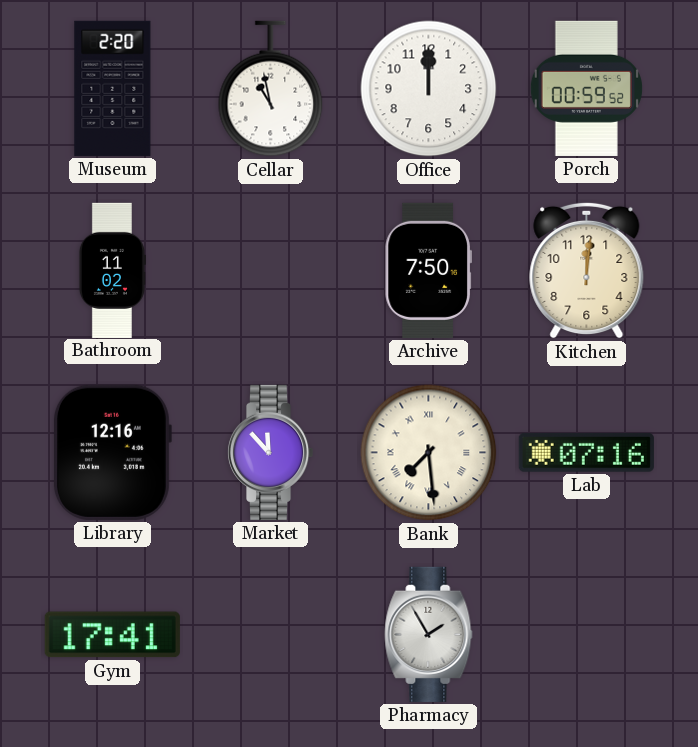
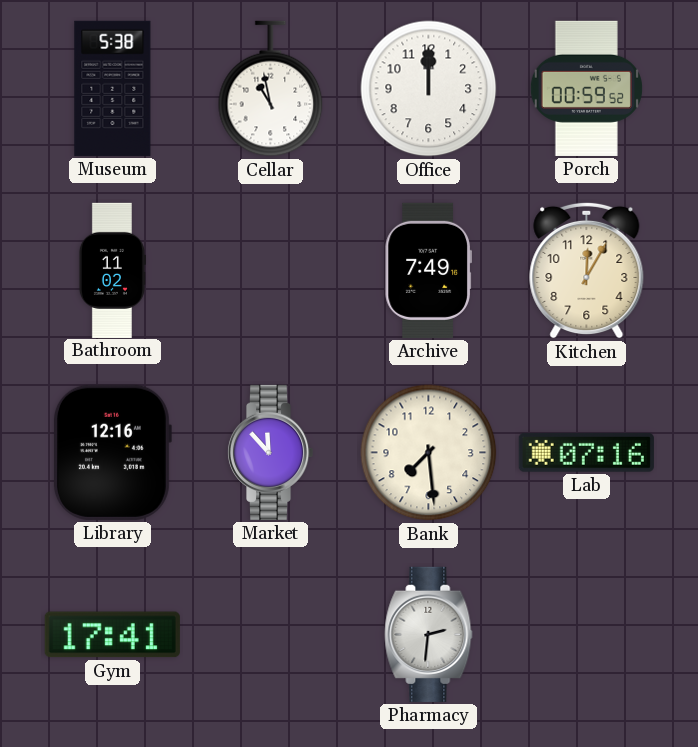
Museum: 2:20 -> 5:38 (113, 88)
Archive: 7:50 -> 7:49 (428, 270)
Kitchen: 12:01 -> 12:05 (587, 270)
Bank numerals: Roman -> Arabic (429, 453)
Pharmacy: 1:55 -> 2:31 (429, 634)
